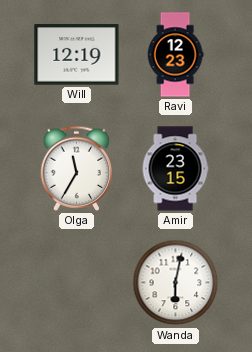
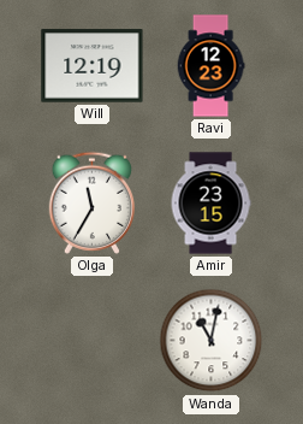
Wanda: 6:02 -> 11:02 (212, 341)
